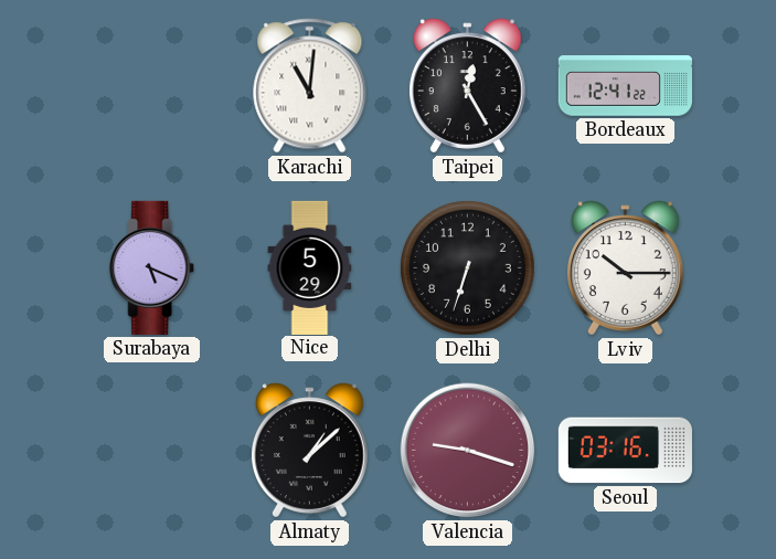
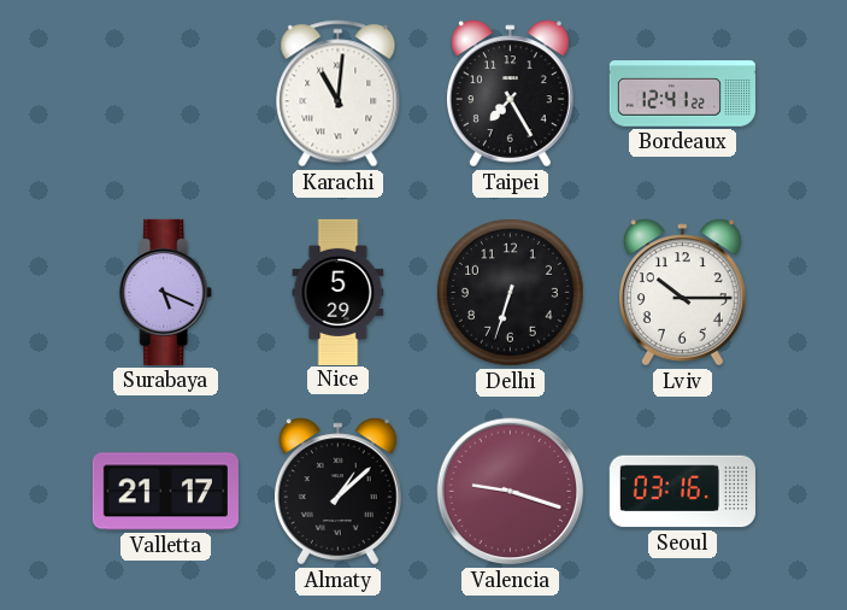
Taipei: 12:25 -> 7:25 (510, 94)
Valletta: none -> 21:17 (165, 492)
